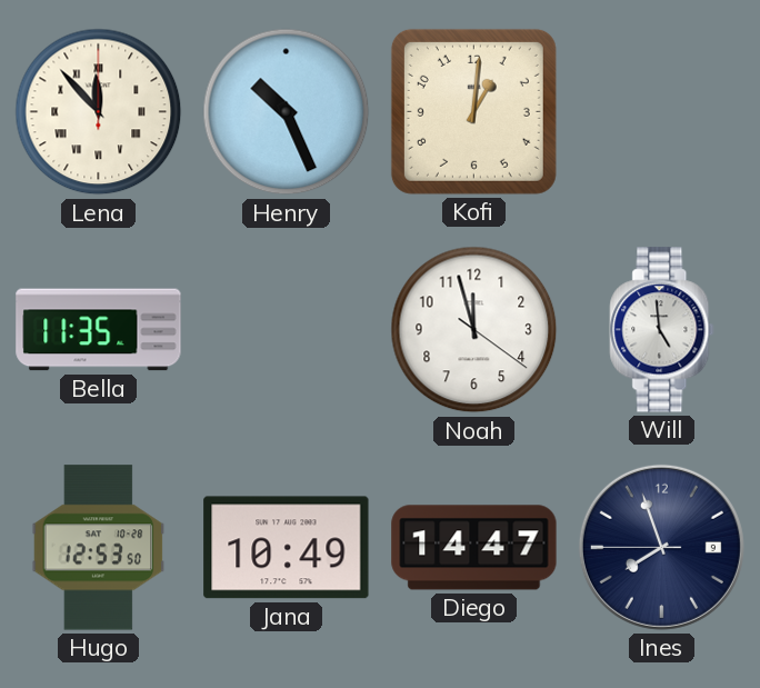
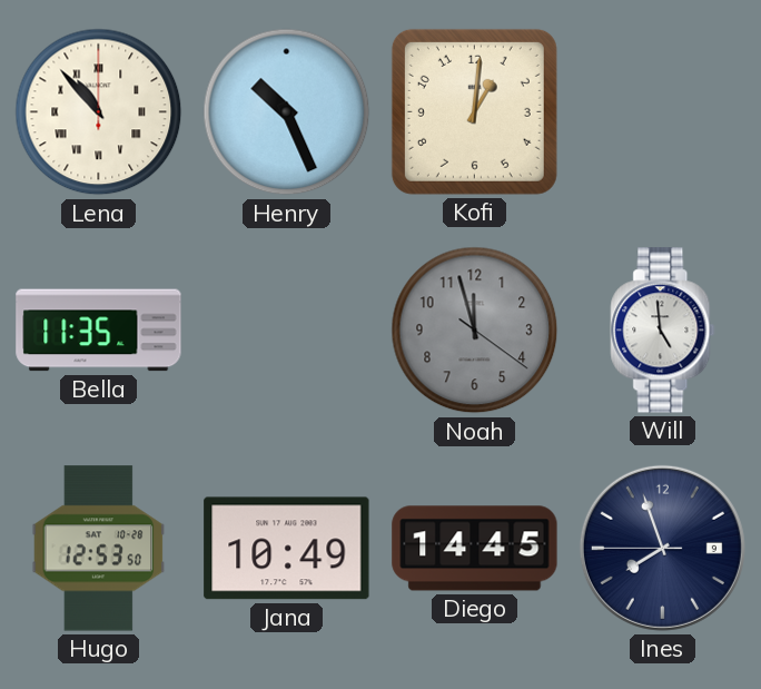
Lena: 11:53 -> 10:53 (99, 112)
Noah dial: white -> grey (475, 331)
Diego: 14:47 -> 14:45 (475, 549)
